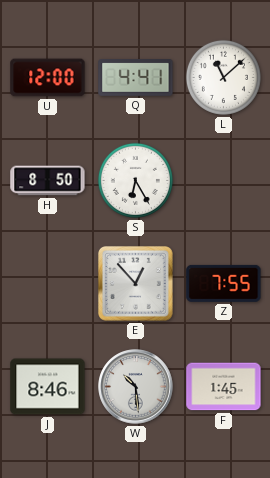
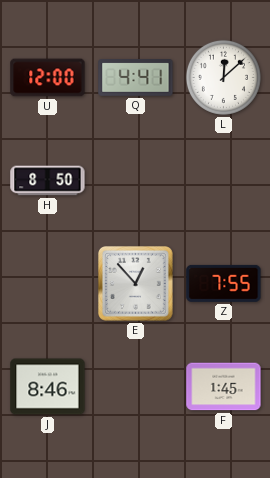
L: 11:08 -> 12:08 (223, 77)
S: 6:25 -> none (135, 180)
W: 10:29 -> none (136, 387)
